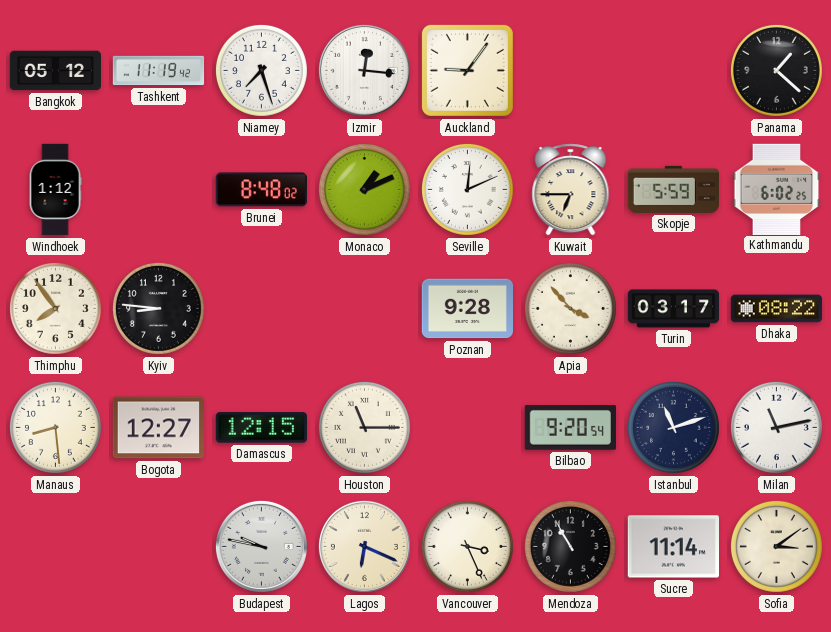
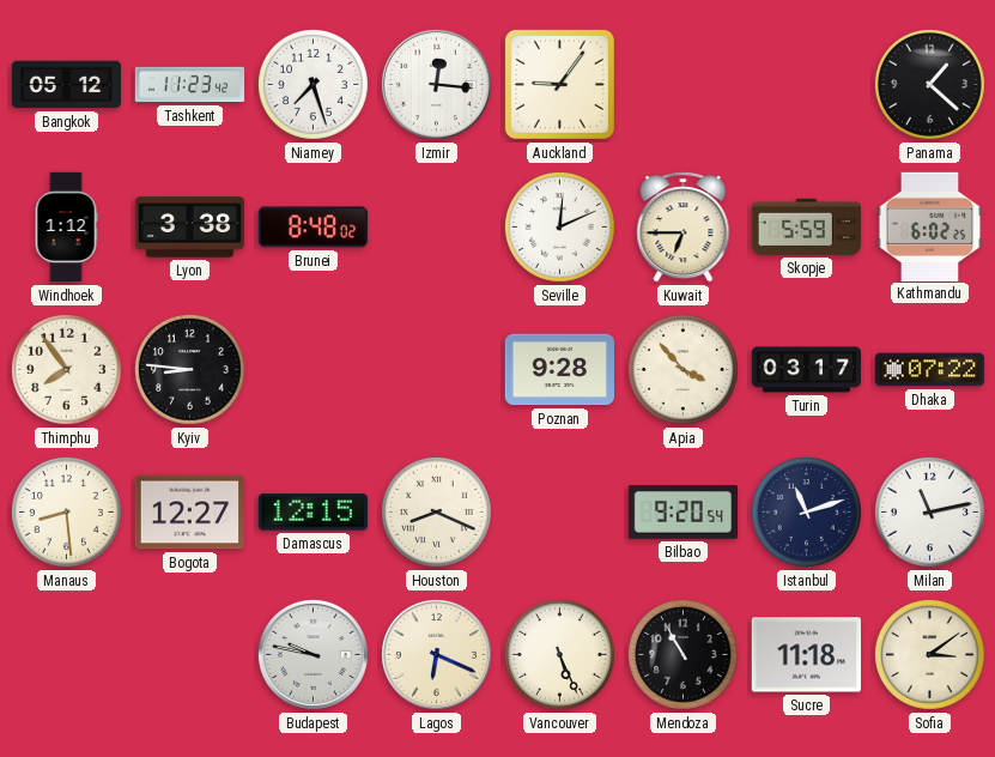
Tashkent: 11:19 -> 11:23 (190, 85)
Lyon: none -> 3:38 (190, 228)
Monaco: 1:11 -> none (364, 189)
Dhaka: 08:22 -> 07:22 (930, 370)
Houston: 11:15 -> 8:19 (436, 511)
Vancouver: 3:26 -> 5:26 (559, 654)
Sucre: 11:14 -> 11:18 (806, 655)
